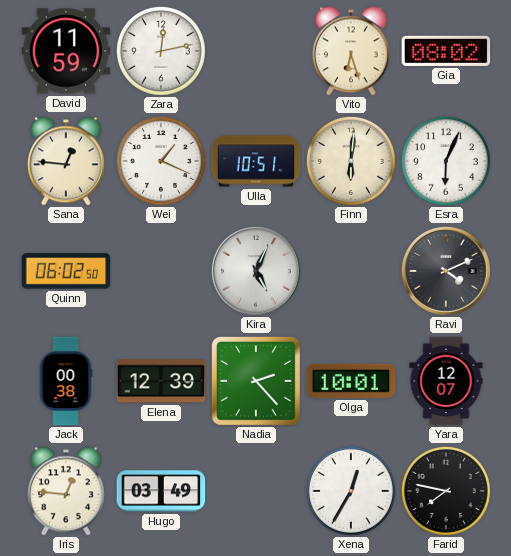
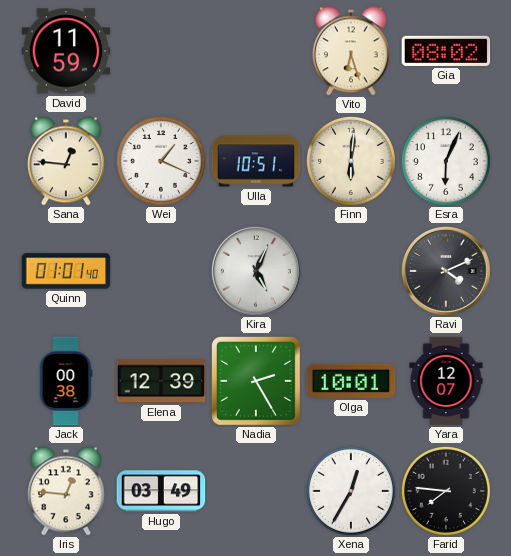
Zara: 12:13 -> none (161, 51)
Quinn: 06:02 -> 01:01 (66, 271)
Nadia: 2:23 -> 2:25 (257, 382)
Farid: 7:47 -> 7:46 (446, 491)
